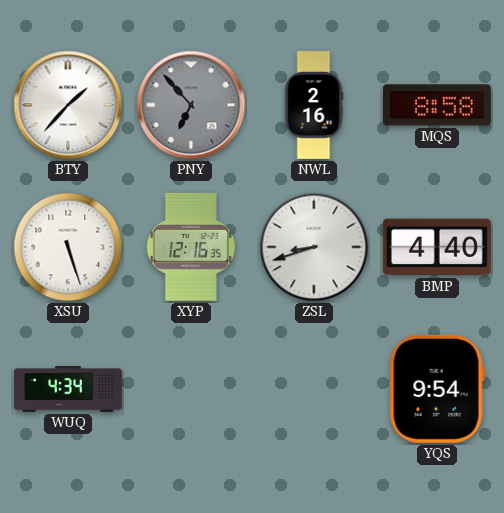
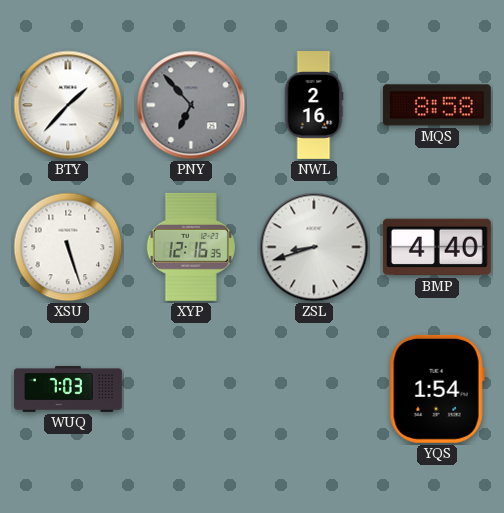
WUQ: 4:34 -> 7:03 (69, 390)
YQS: 9:54 -> 1:54 (437, 389)
